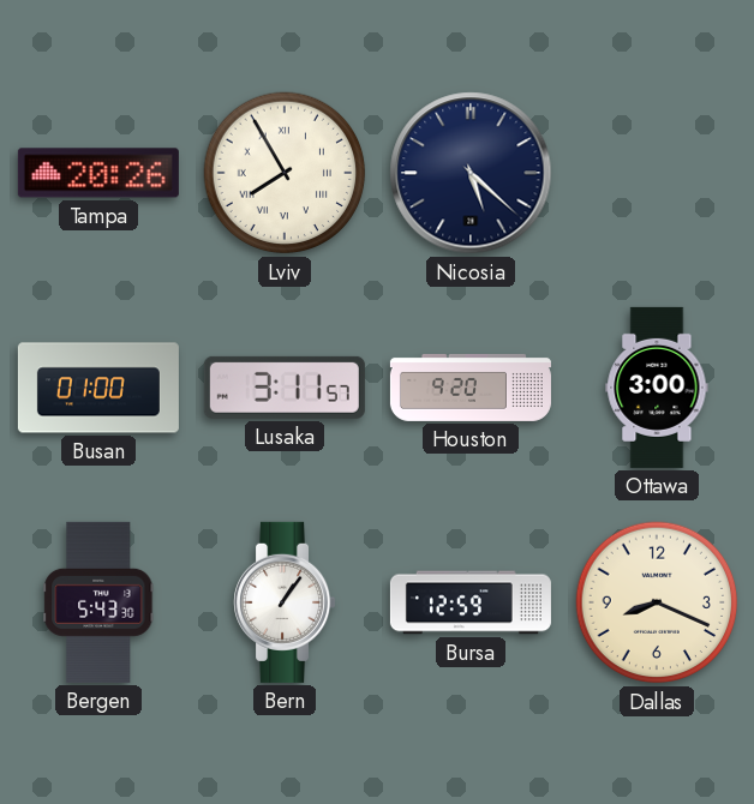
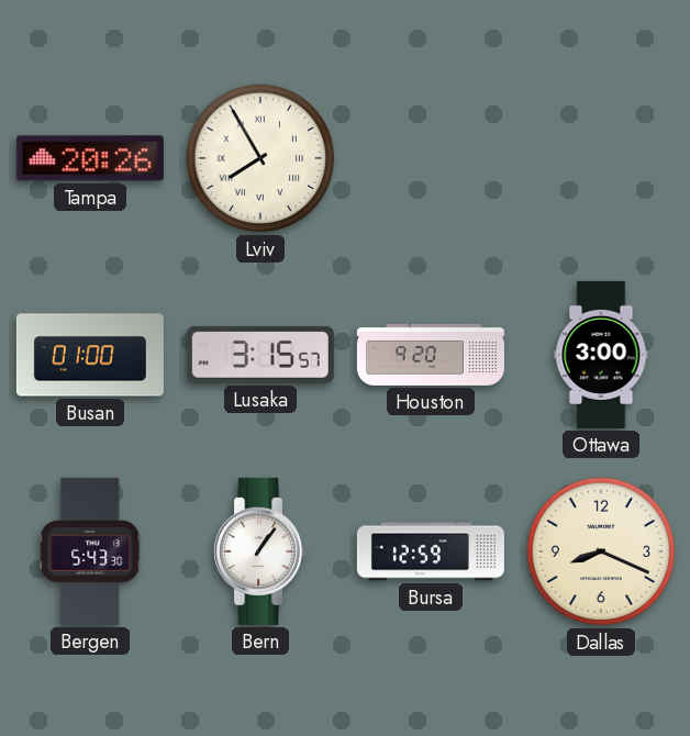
Nicosia: 5:22 -> none (471, 173)
Lusaka: 3:11 -> 3:15 (260, 355)
